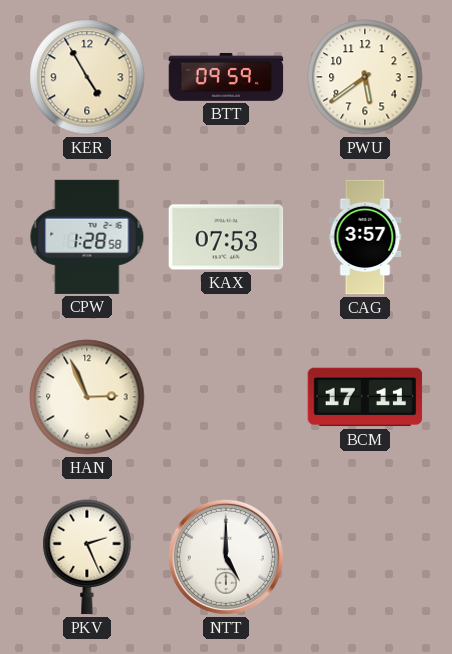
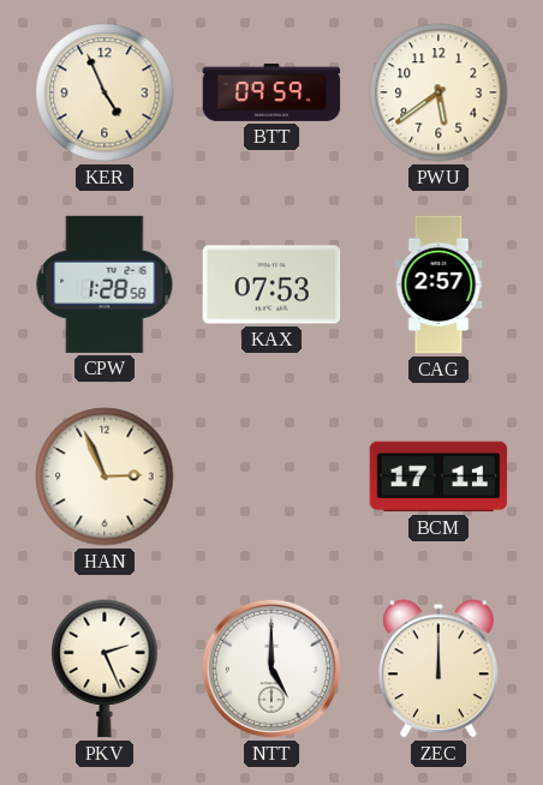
KER: 4:55 -> 4:56 (105, 92)
CAG: 3:57 -> 2:57 (438, 284)
ZEC: none -> 12:00 (438, 669)
